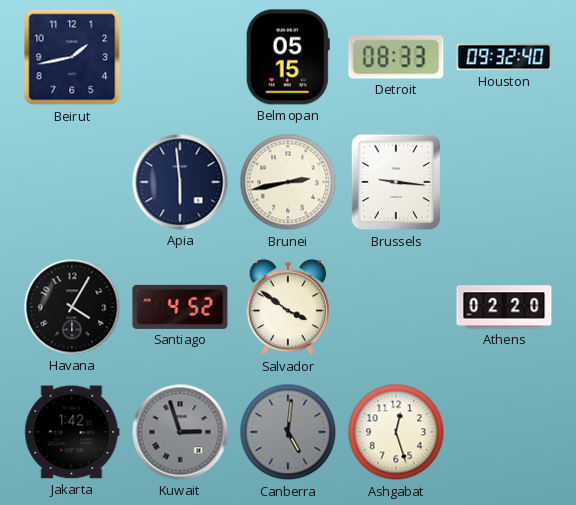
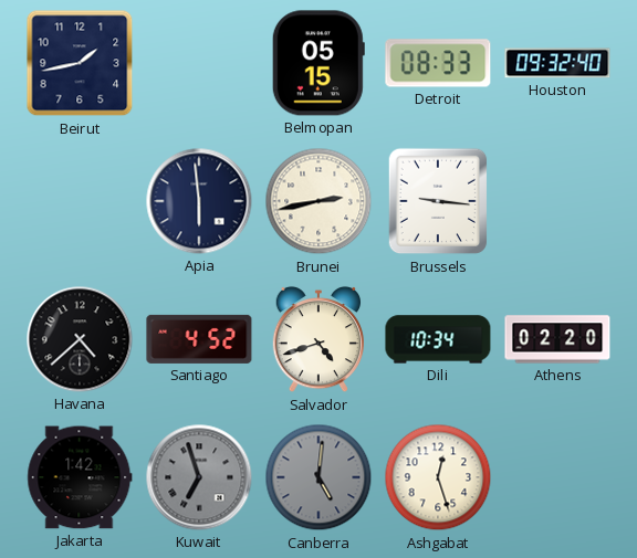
Havana: 4:05 -> 4:38 (80, 339)
Salvador: 3:51 -> 4:42 (317, 339)
Dili: none -> 10:34 (438, 339)
Kuwait: 2:57 -> 6:57 (199, 477)
